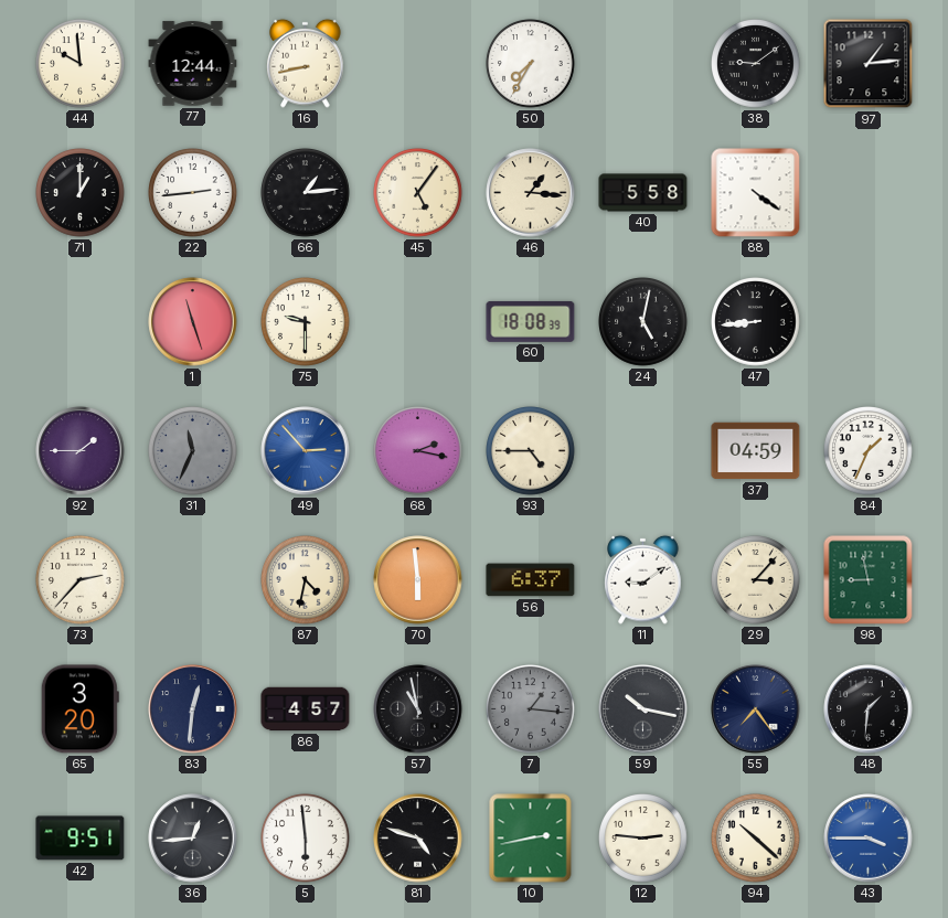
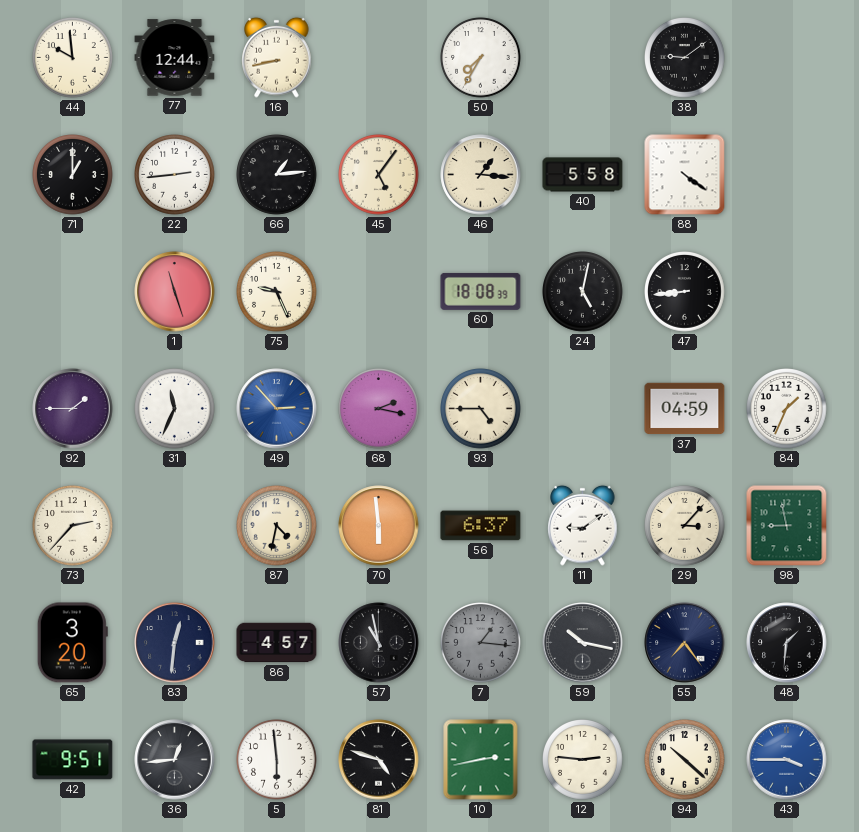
97: 1:14 -> none (869, 64)
75: 9:30 -> 9:26 (277, 292)
31 dial: grey -> white (175, 409)
